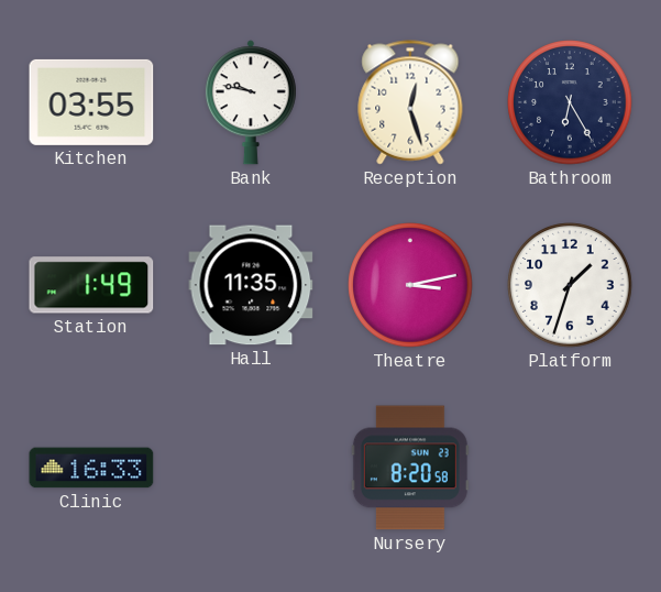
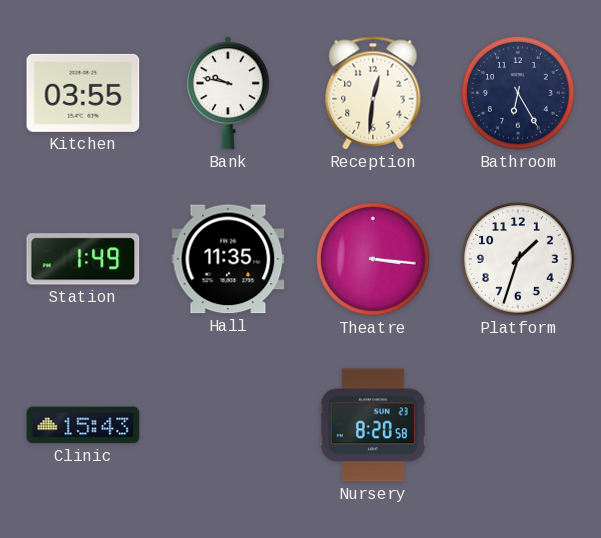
Reception: 12:27 -> 12:31 (373, 93)
Theatre: 3:13 -> 3:16 (373, 259)
Clinic: 16:33 -> 15:43 (83, 425)
